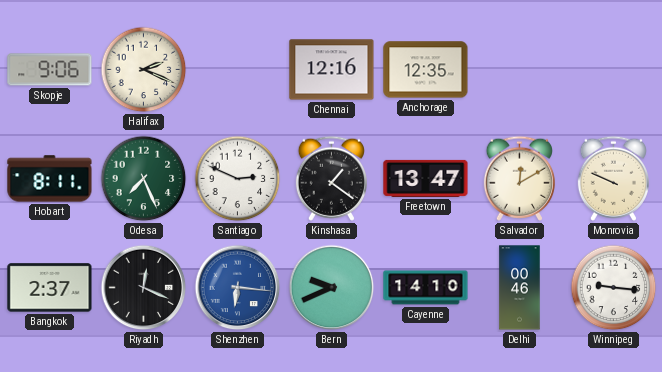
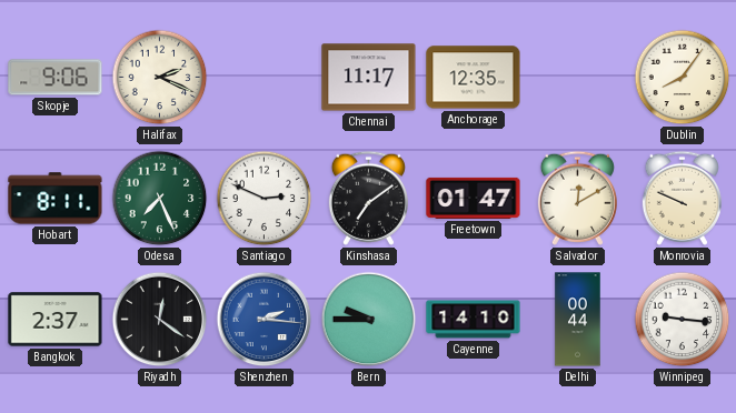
Chennai: 12:16 -> 11:17 (369, 78)
Dublin: none -> 8:06 (683, 78)
Kinshasa: 1:21 -> 7:09 (368, 198)
Freetown: 13:47 -> 01:47 (474, 198)
Riyadh: 12:19 -> 12:21 (160, 320)
Shenzhen: 6:16 -> 2:16 (265, 320)
Bern: 9:41 -> 9:45 (369, 320)
Delhi: 00:46 -> 00:44 (578, 320)
